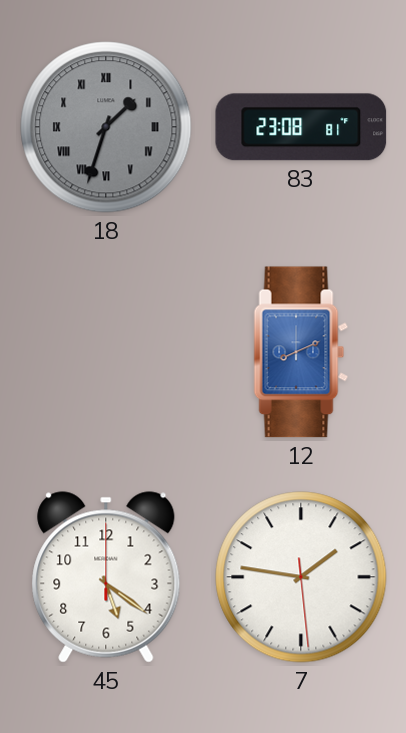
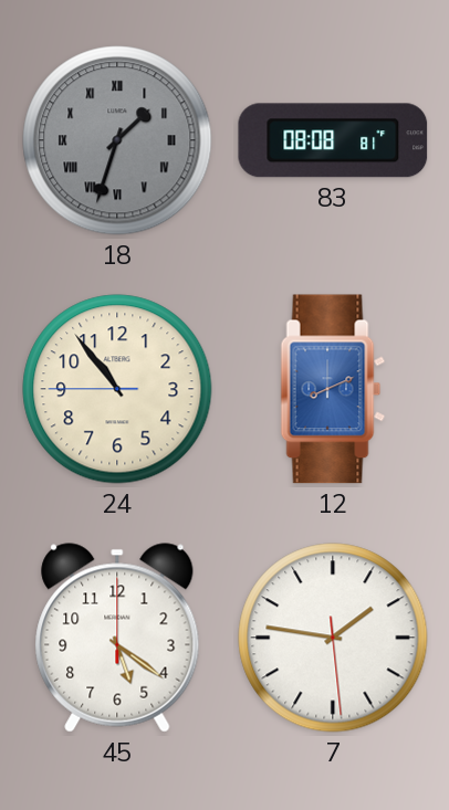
83: 23:08 -> 08:08 (333, 140)
24: none -> 10:53 (117, 389)
